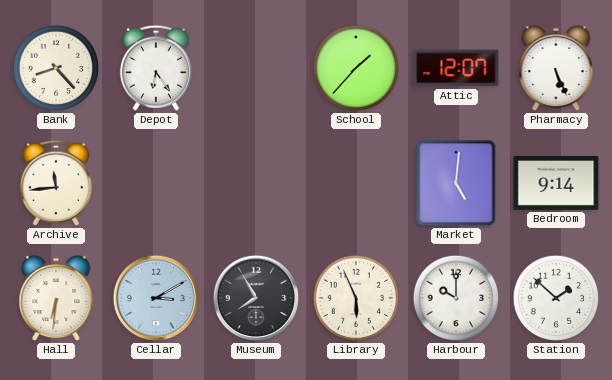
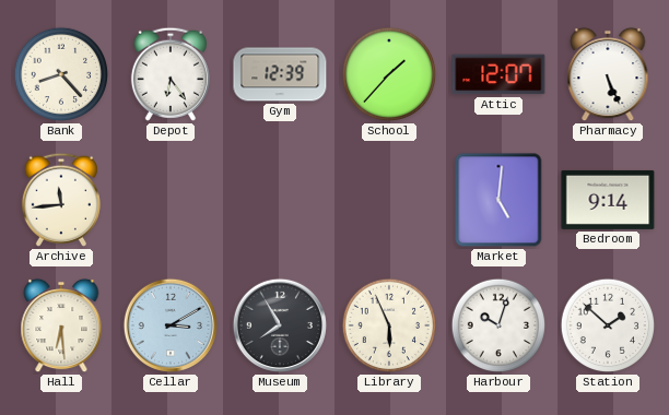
Gym: none -> 12:39 (280, 74)
Hall: 6:31 -> 6:29 (61, 325)
Harbour: 10:00 -> 10:03 (498, 325)
